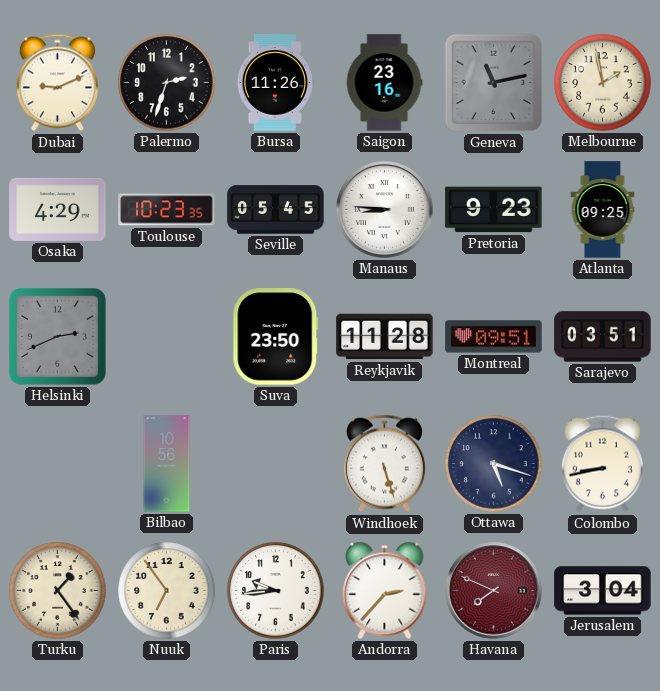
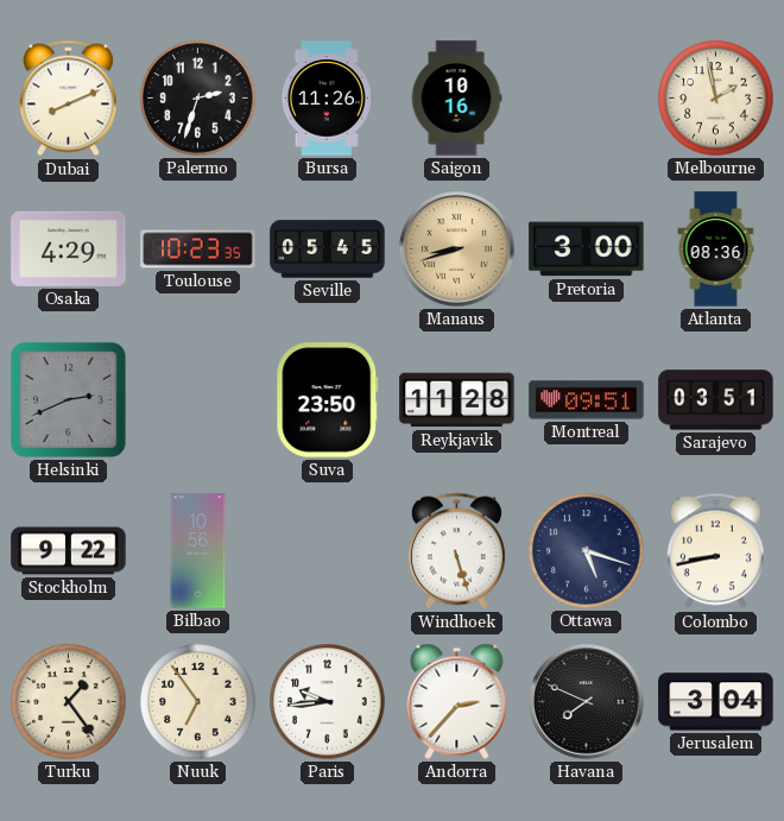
Dubai: 9:11 -> 8:11 (68, 99)
Saigon: 23:16 -> 10:16 (456, 99)
Geneva: 11:13 -> none (494, 83)
Manaus: 8:46 -> 8:42 (457, 250)
Manaus dial: white -> champagne (457, 250)
Pretoria: 9:23 -> 3:00 (587, 250)
Atlanta: 09:25 -> 08:36 (716, 250)
Stockholm: none -> 9:22 (69, 551)
Havana dial: burgundy -> black (587, 702)
